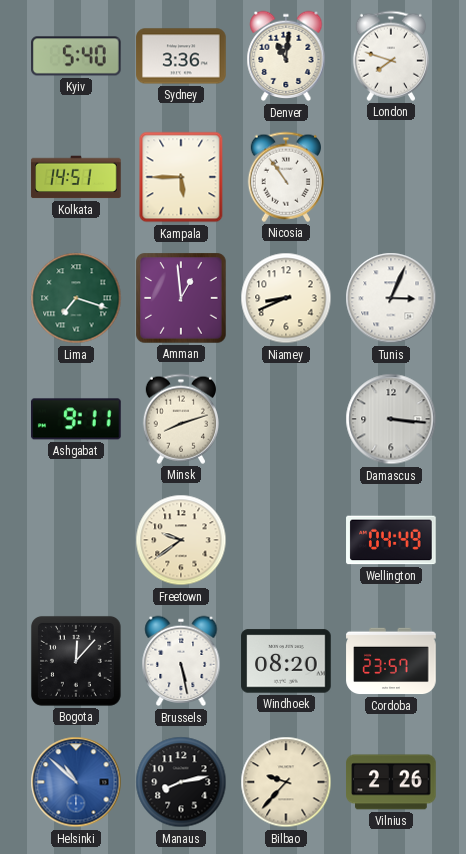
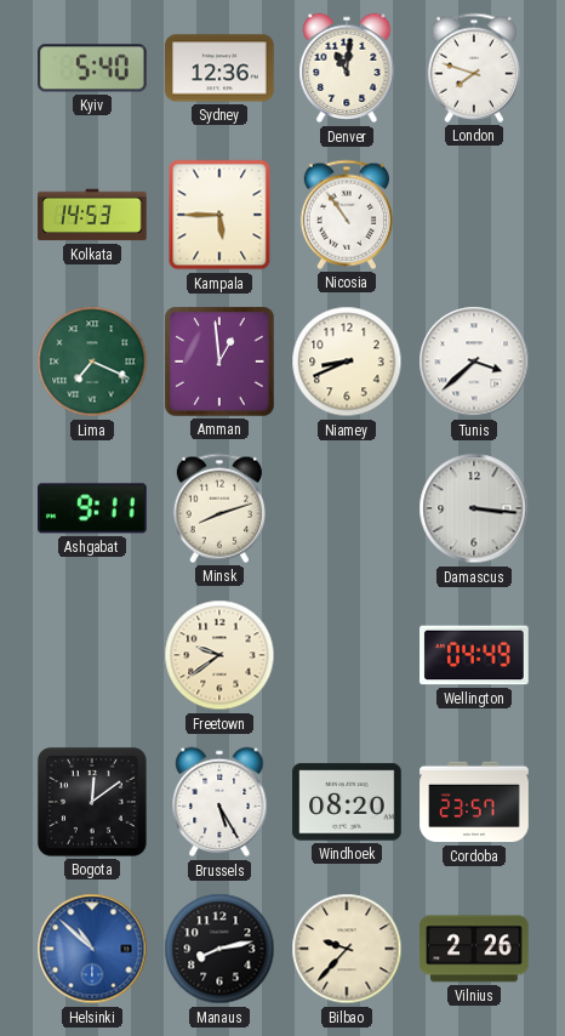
Sydney: 3:36 -> 12:36 (219, 68)
Kolkata: 14:51 -> 14:53 (92, 215)
Lima: 7:18 -> 7:19 (92, 362)
Tunis: 3:04 -> 3:38 (474, 362)
Bogota: 12:07 -> 12:09 (92, 802)
Brussels: 5:28 -> 5:25 (219, 802)
